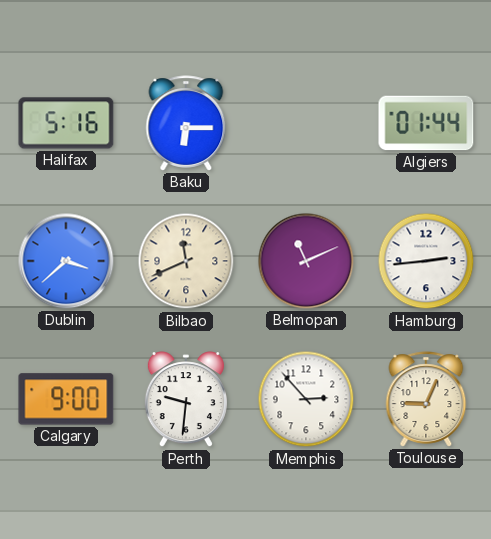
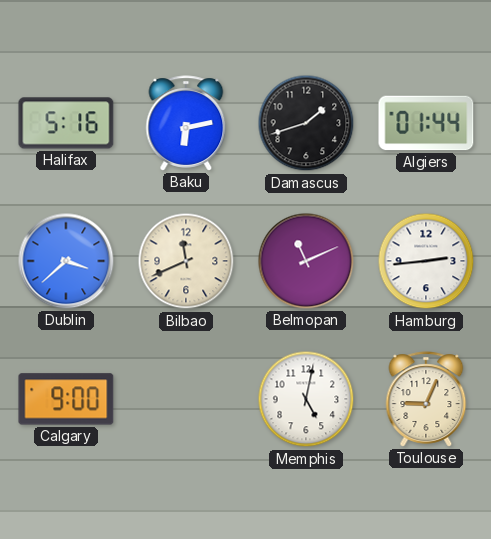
Baku: 6:15 -> 6:13 (186, 123)
Damascus: none -> 1:42 (306, 123)
Perth: 9:31 -> none (186, 400)
Memphis: 2:53 -> 5:02 (306, 399)
